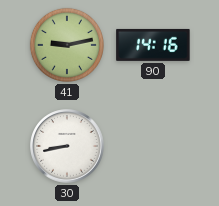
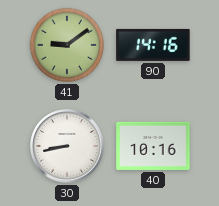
41: 9:13 -> 9:09 (67, 45)
40: none -> 10:16 (153, 146)
